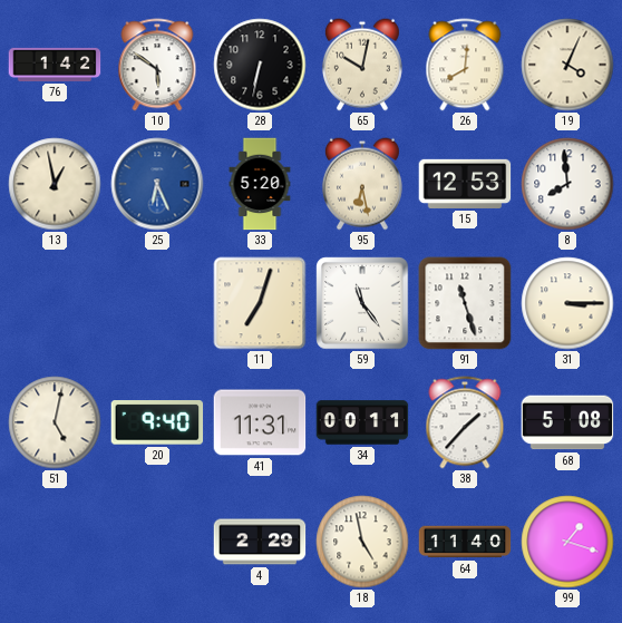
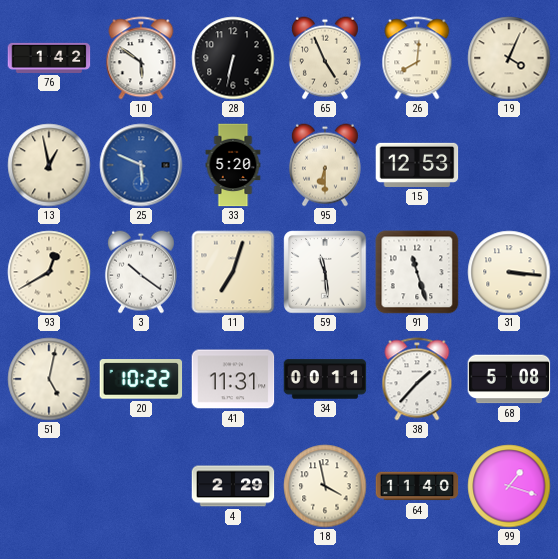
65: 10:02 -> 4:56 (325, 58)
25: 6:26 -> 5:49 (141, 165)
95: 6:28 -> 6:30 (325, 165)
8: 7:59 -> none (567, 184)
93: none -> 12:40 (49, 272)
3: none -> 10:21 (141, 272)
59: 11:24 -> 11:29 (325, 272)
31: 3:15 -> 3:16 (509, 272)
20: 9:40 -> 10:22 (141, 379)
18: 4:58 -> 3:58 (325, 486)
